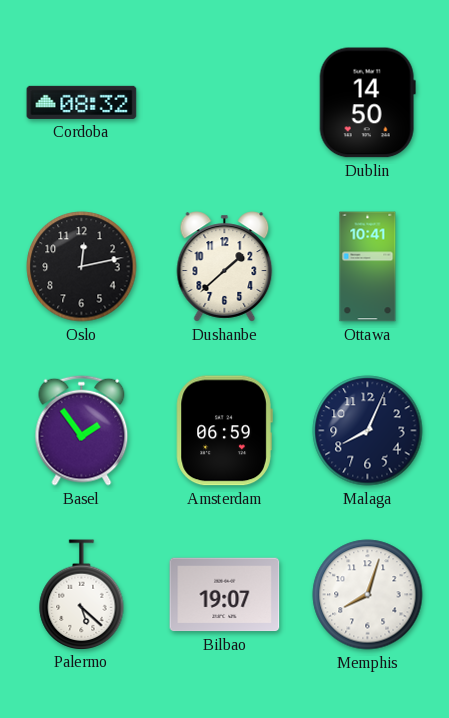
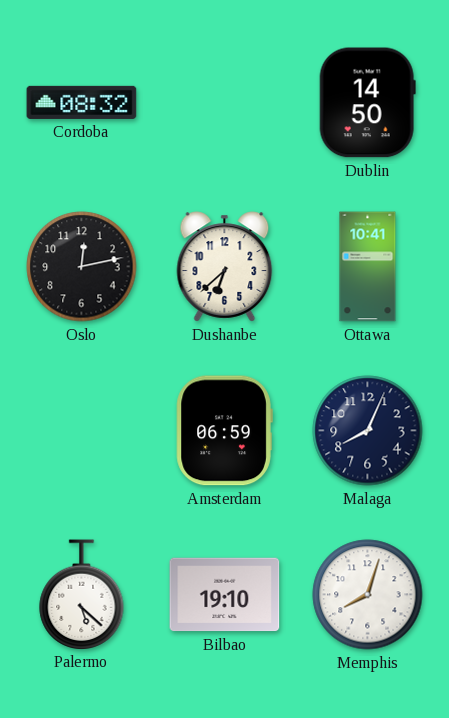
Dushanbe: 1:38 -> 6:38 (225, 267)
Basel: 1:54 -> none (82, 430)
Bilbao: 19:07 -> 19:10 (225, 595)
